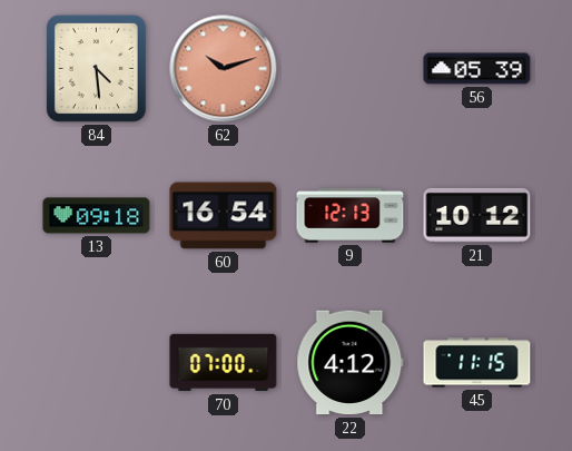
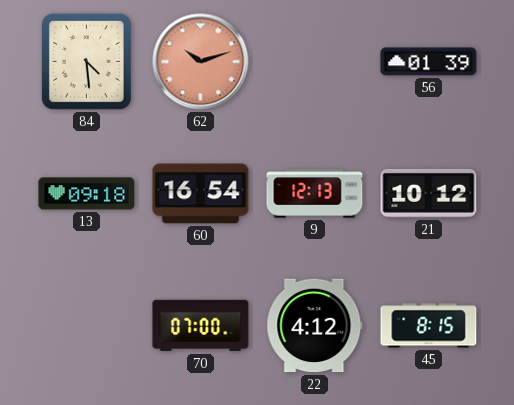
56: 05:39 -> 01:39 (429, 62)
45: 11:15 -> 8:15 (429, 326)
